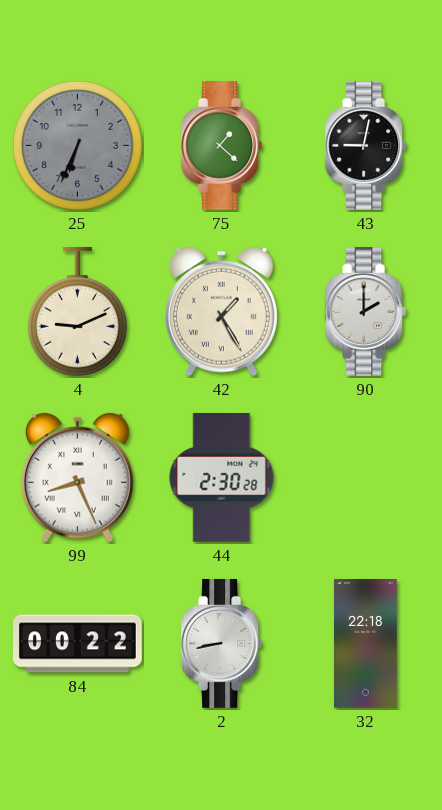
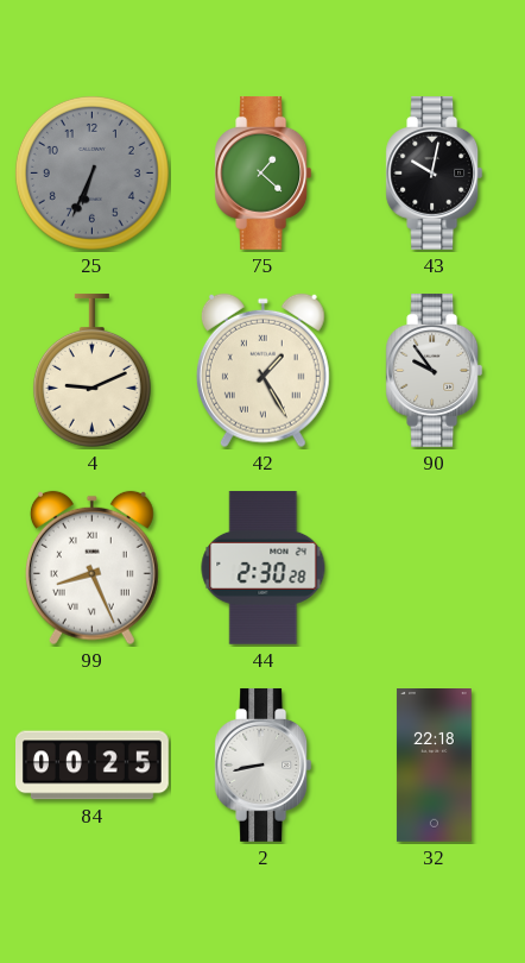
43: 9:02 -> 10:02 (435, 172)
90: 2:00 -> 9:54 (435, 370)
84: 00:22 -> 00:25 (93, 766)
